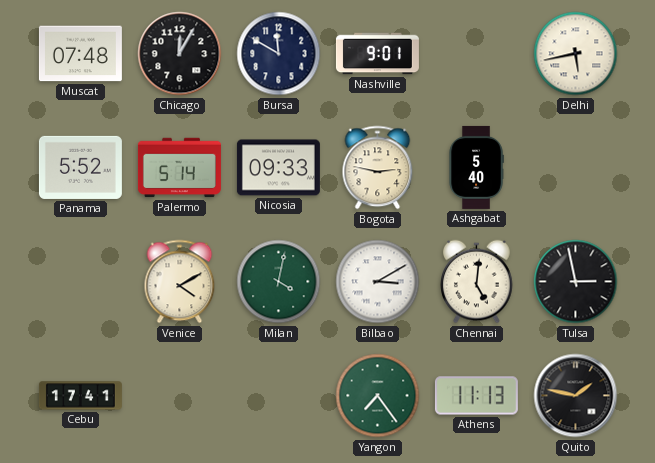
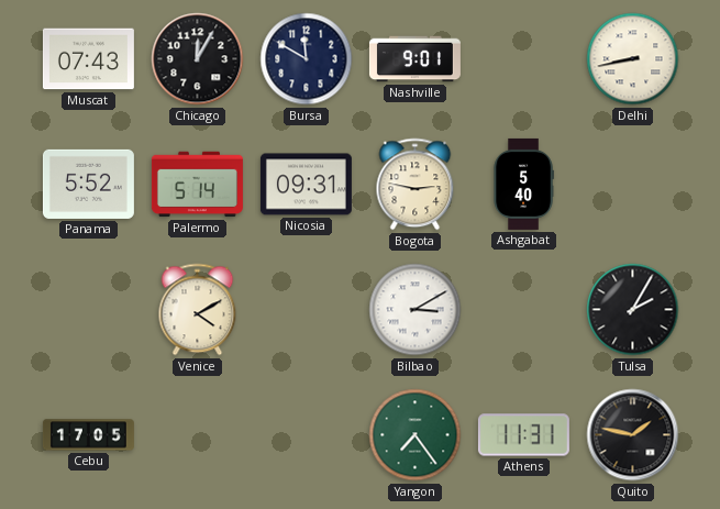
Muscat: 07:48 -> 07:43 (88, 59)
Delhi: 5:43 -> 8:43 (633, 59)
Nicosia: 09:33 -> 09:31 (306, 185)
Milan: 4:02 -> none (279, 282)
Chennai: 5:01 -> none (477, 282)
Tulsa: 2:58 -> 2:05 (633, 310)
Cebu: 17:41 -> 17:05 (88, 435)
Athens: 11:13 -> 11:31 (523, 435)
